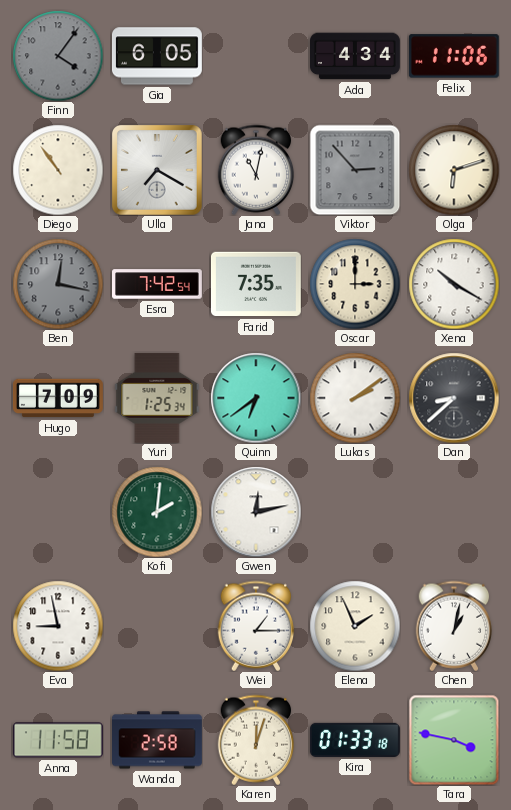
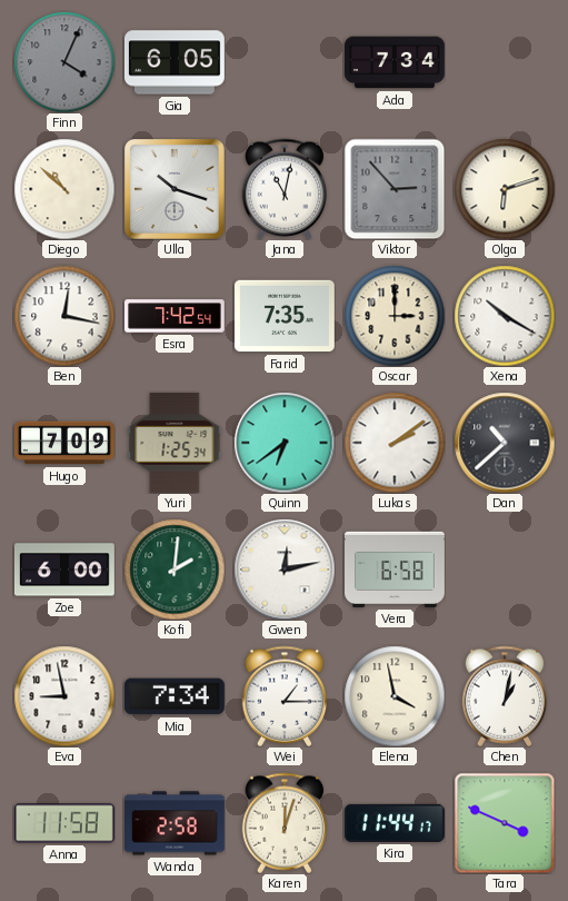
Finn: 4:06 -> 4:04 (64, 62)
Ada: 4:34 -> 7:34 (396, 62)
Felix: 11:06 -> none (454, 56)
Diego: 10:54 -> 10:52 (64, 189)
Ulla: 7:20 -> 10:18 (175, 189)
Ben dial: grey -> white (64, 316)
Dan: 8:38 -> 10:38 (505, 443)
Zoe: none -> 6:00 (64, 570)
Vera: none -> 6:58 (396, 570)
Mia: none -> 7:34 (175, 696)
Elena: 1:56 -> 3:58 (395, 696)
Kira: 01:33 -> 11:44 (395, 823)
Tara: 3:47 -> 3:49 (505, 823)
